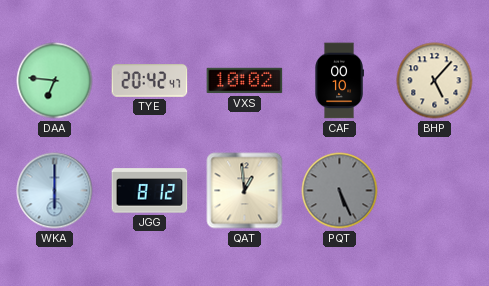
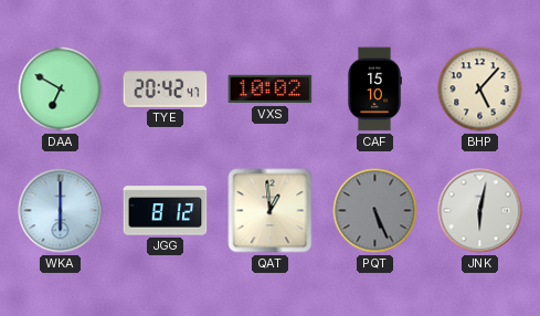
DAA: 6:46 -> 6:50 (61, 89)
CAF: 00:10 -> 15:10 (374, 89)
JNK: none -> 6:02 (480, 211)
